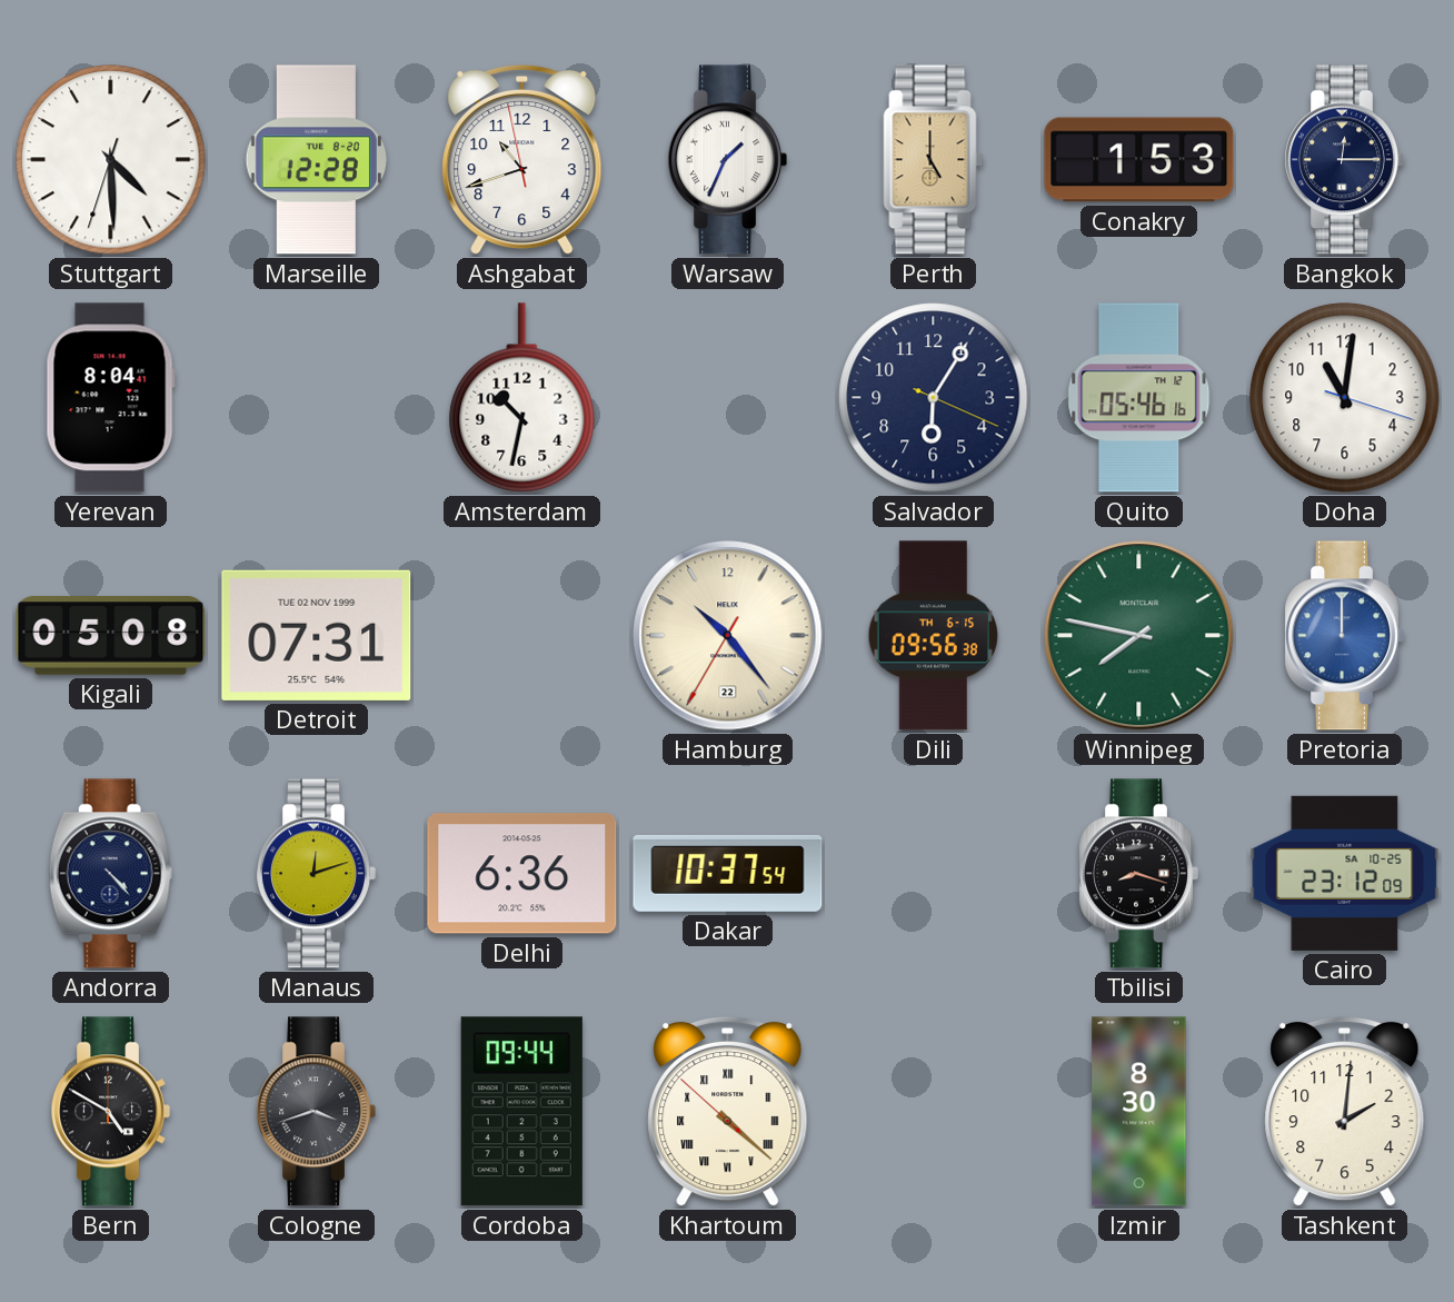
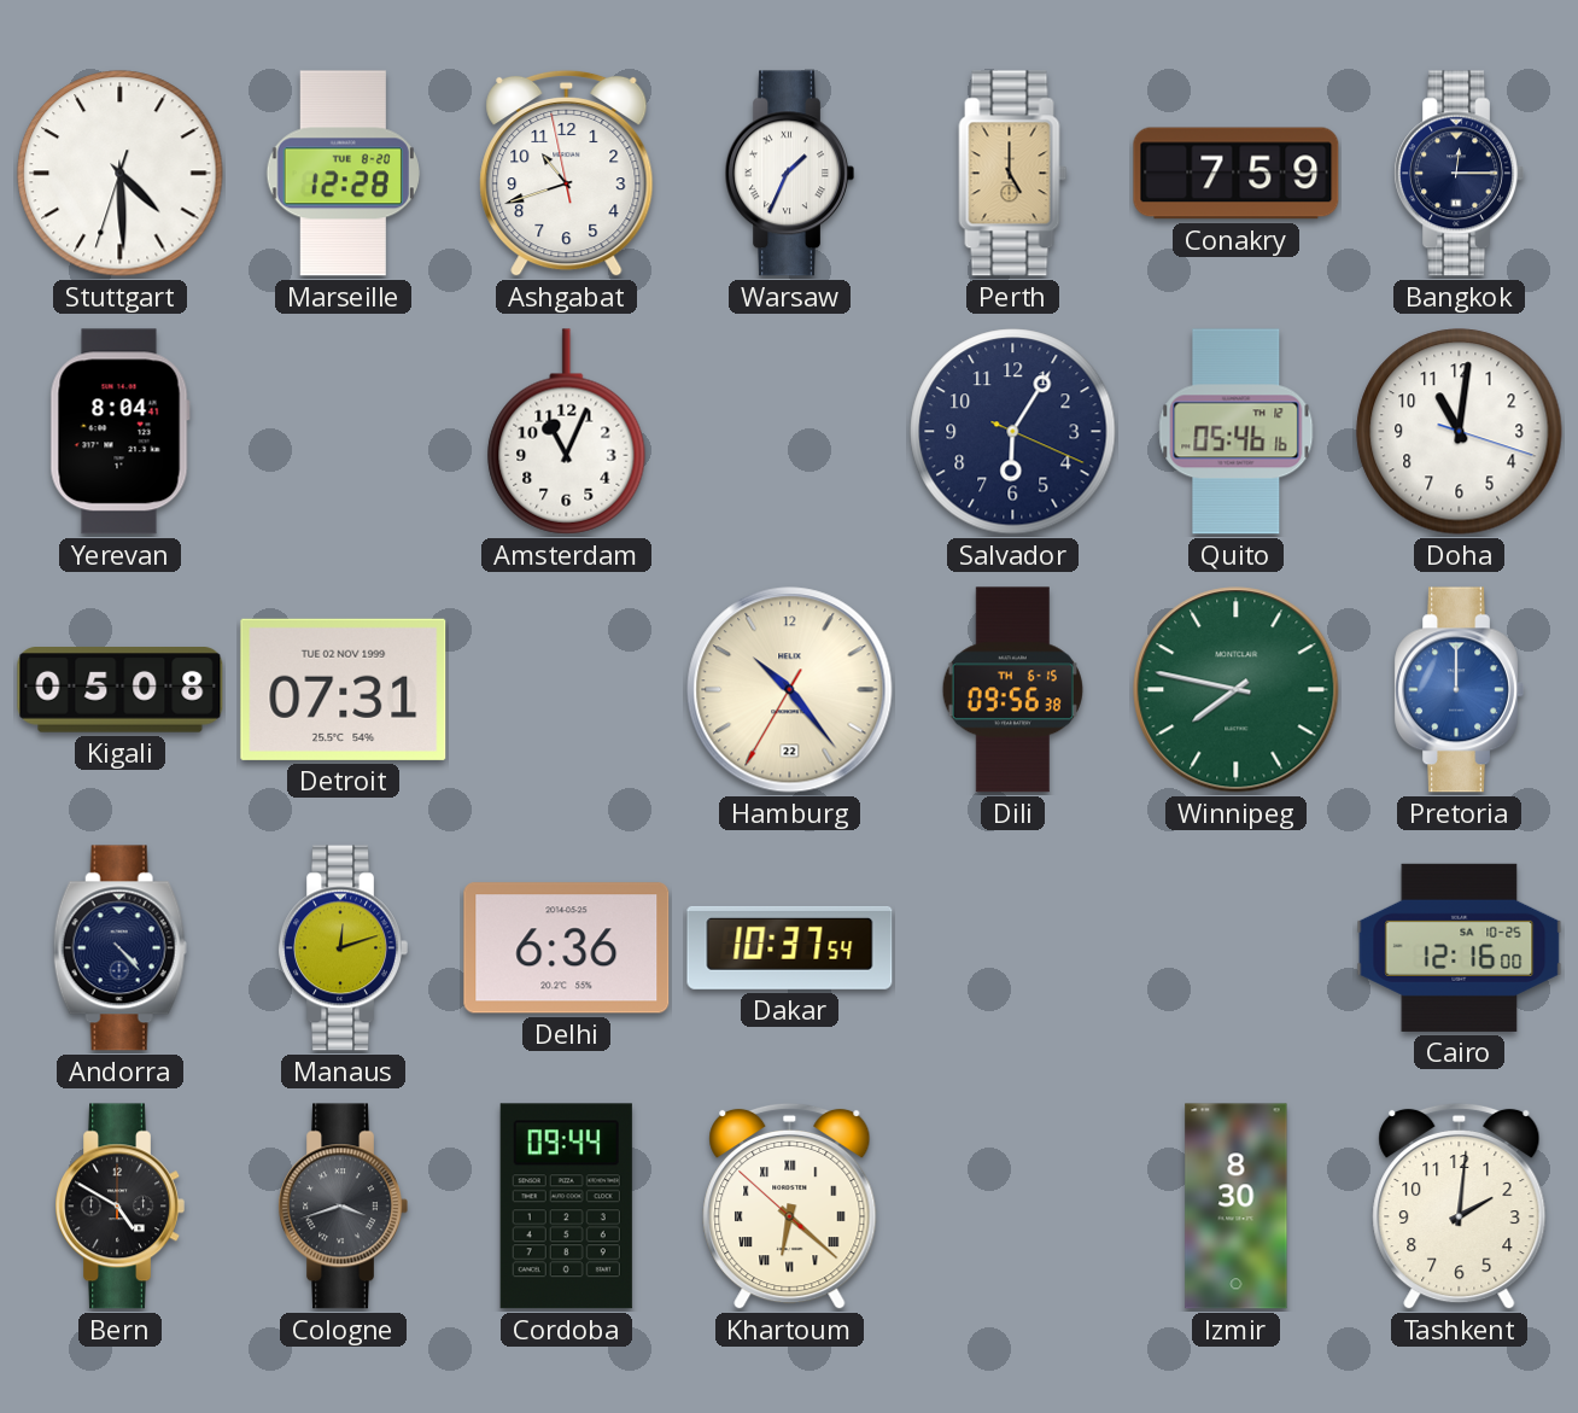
Conakry: 1:53 -> 7:59 (1237, 174)
Amsterdam: 10:32 -> 11:04 (567, 432)
Tbilisi: 8:18 -> none (1138, 874)
Cairo: 23:12 -> 12:16 (1460, 947)
Khartoum: 4:21 -> 6:21 (790, 1207)
